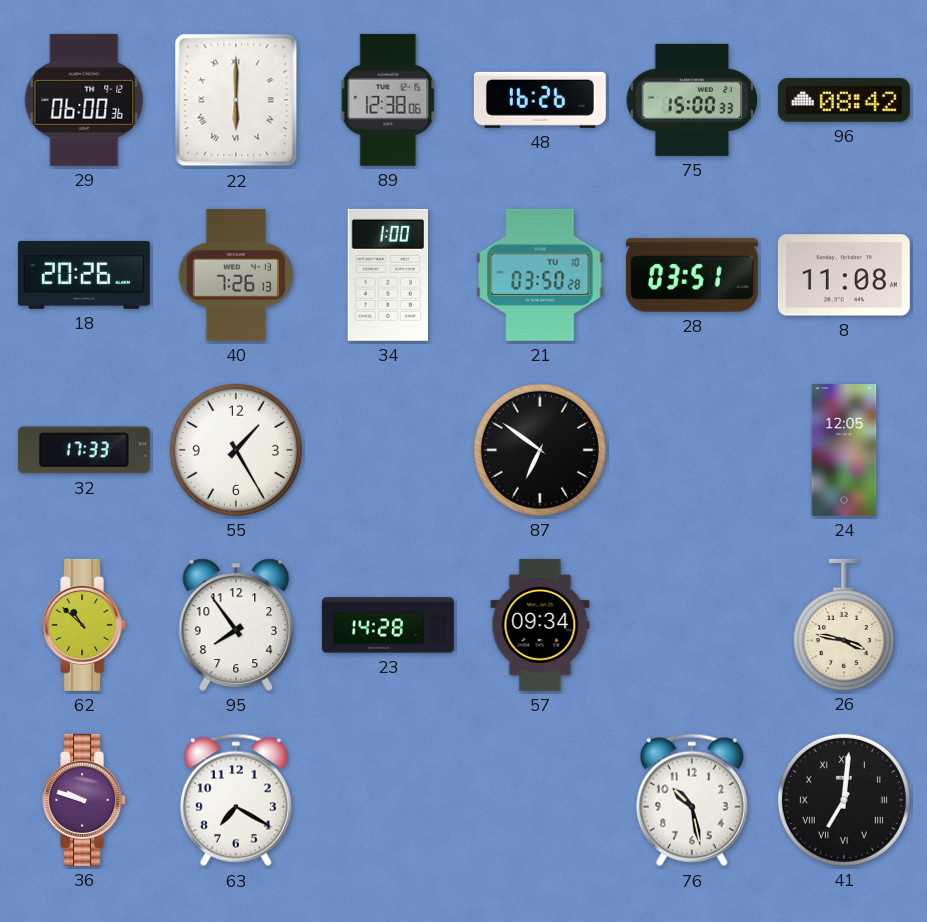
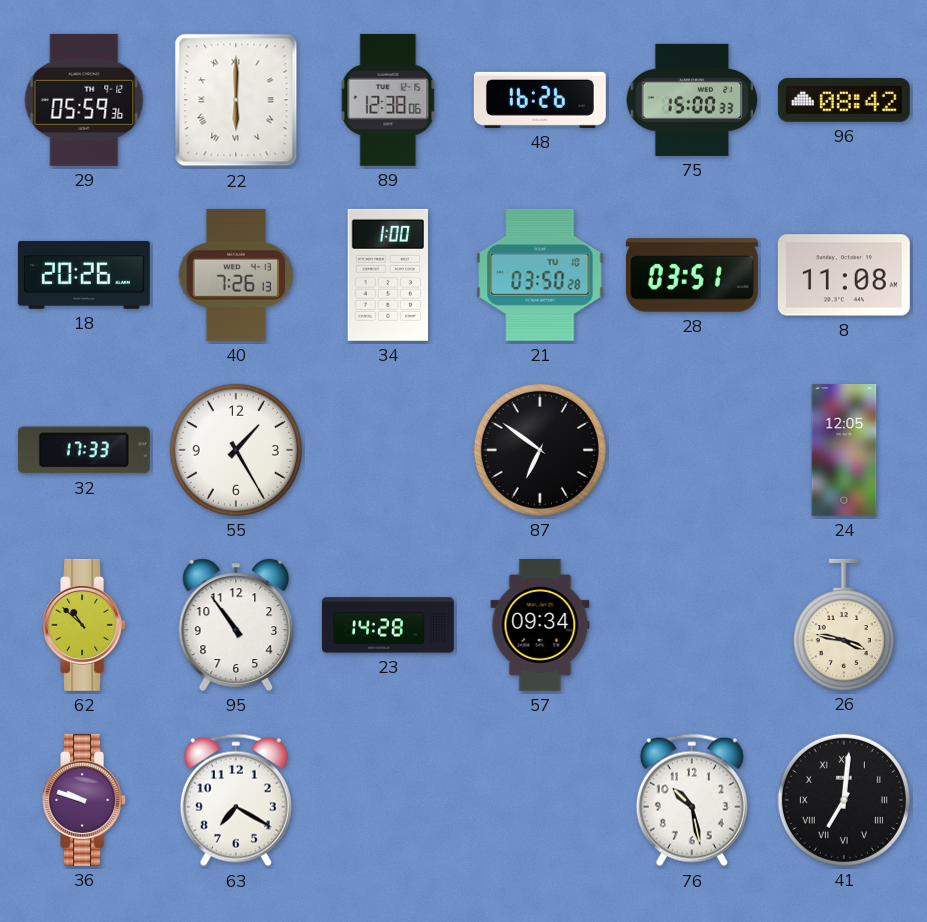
29: 06:00 -> 05:59 (84, 100)
95: 7:54 -> 10:54 (236, 625)
